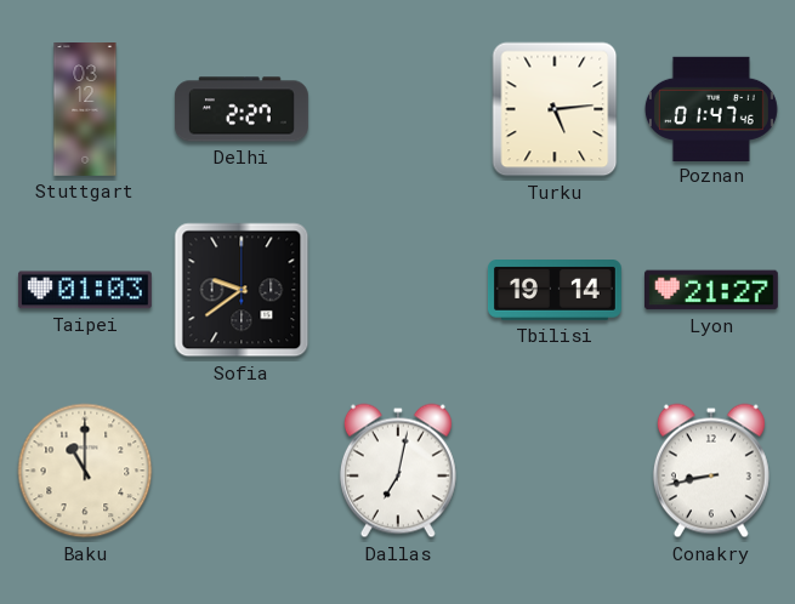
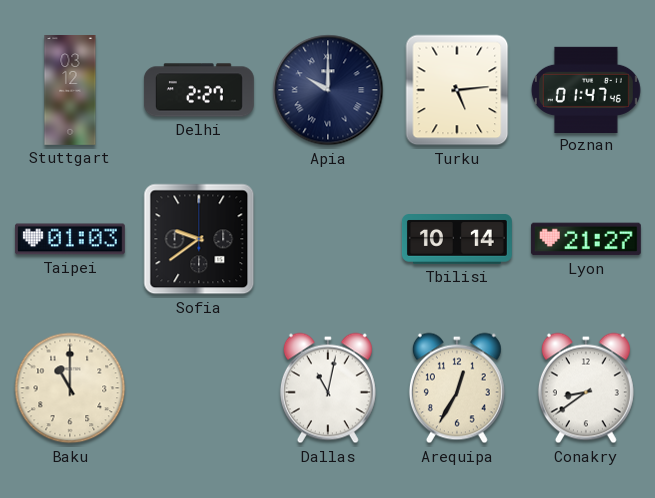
Apia: none -> 10:00 (328, 90)
Tbilisi: 19:14 -> 10:14 (457, 240)
Dallas: 7:02 -> 11:02 (328, 388)
Arequipa: none -> 12:35 (457, 388)
Conakry: 8:43 -> 8:39 (586, 388)
